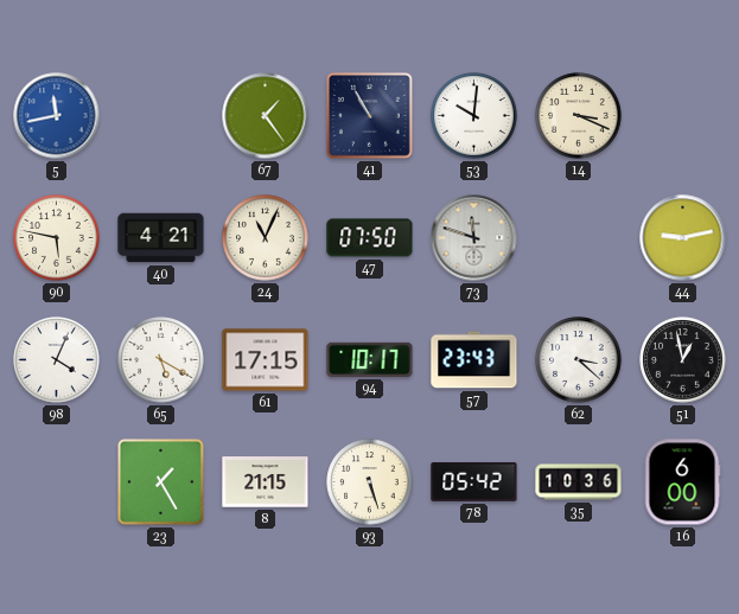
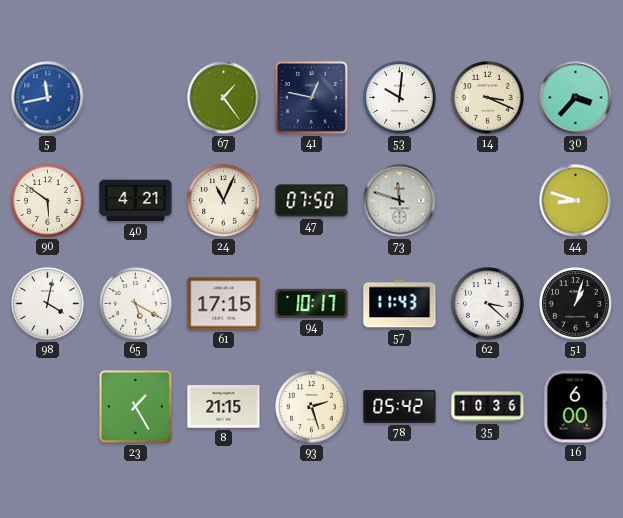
41: 10:55 -> 12:47 (311, 97)
30: none -> 3:37 (576, 98)
90: 5:47 -> 5:51 (48, 201)
44: 9:13 -> 8:48 (576, 201)
98: 4:04 -> 4:02 (48, 304)
57: 23:43 -> 11:43 (400, 304)
51: 12:58 -> 1:03 (576, 304)
93: 5:27 -> 2:27 (312, 407)
